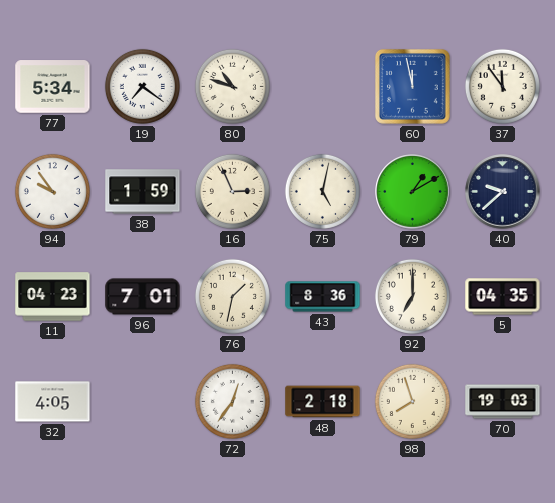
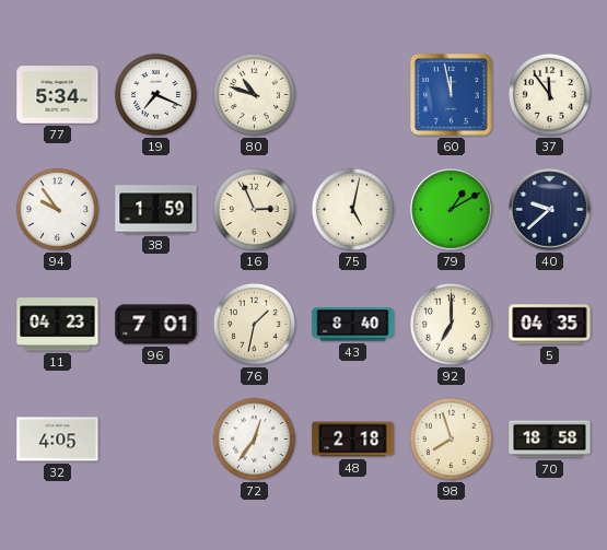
19: 7:21 -> 7:19 (155, 94)
43: 8:36 -> 8:40 (353, 325)
70: 19:03 -> 18:58 (550, 440)
